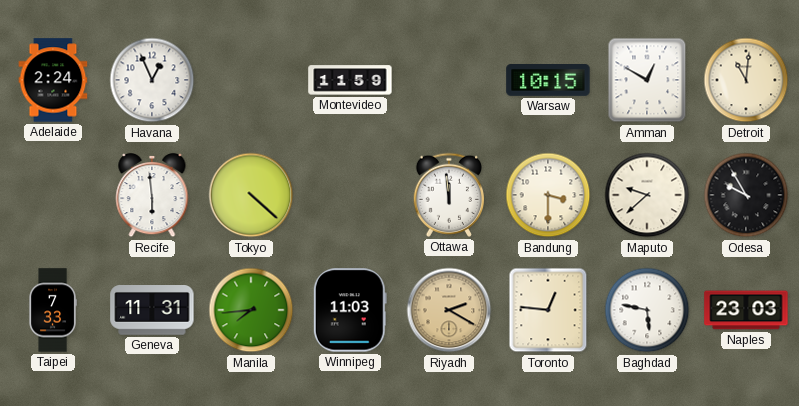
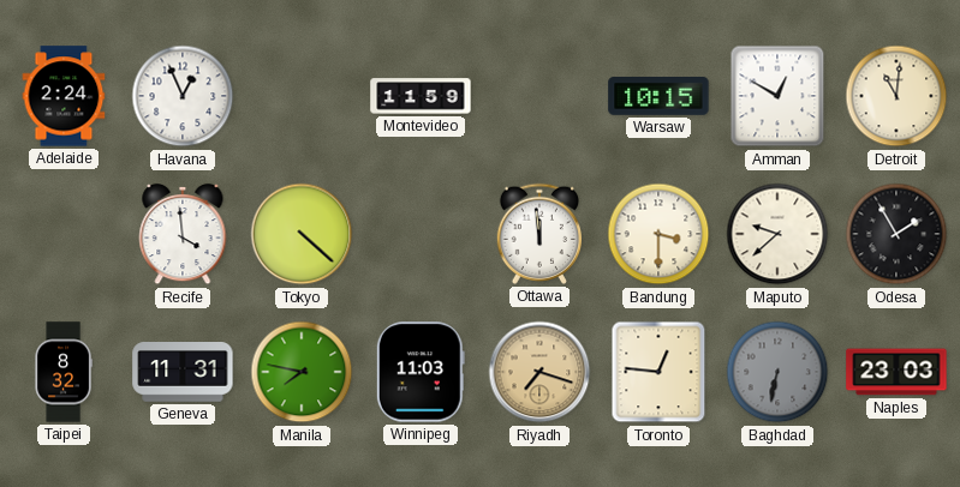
Recife: 5:59 -> 3:59 (183, 234)
Odesa: 9:55 -> 1:55 (896, 234)
Taipei: 7:33 -> 8:32 (64, 372)
Manila: 7:44 -> 7:47 (302, 372)
Riyadh: 2:20 -> 7:18 (539, 372)
Baghdad: 5:47 -> 6:32 (777, 372)
Baghdad dial: white -> grey (777, 372)
